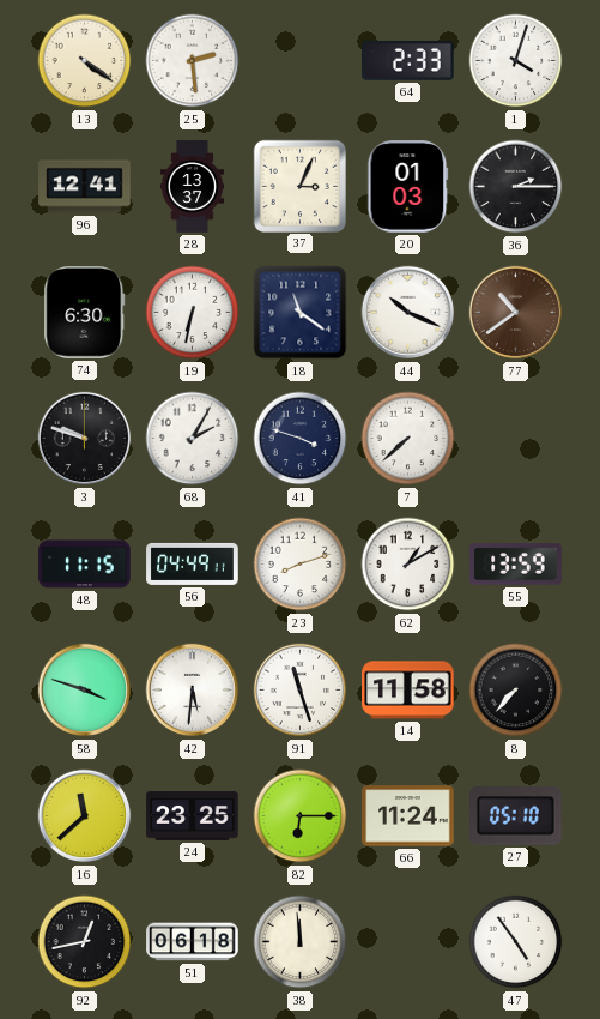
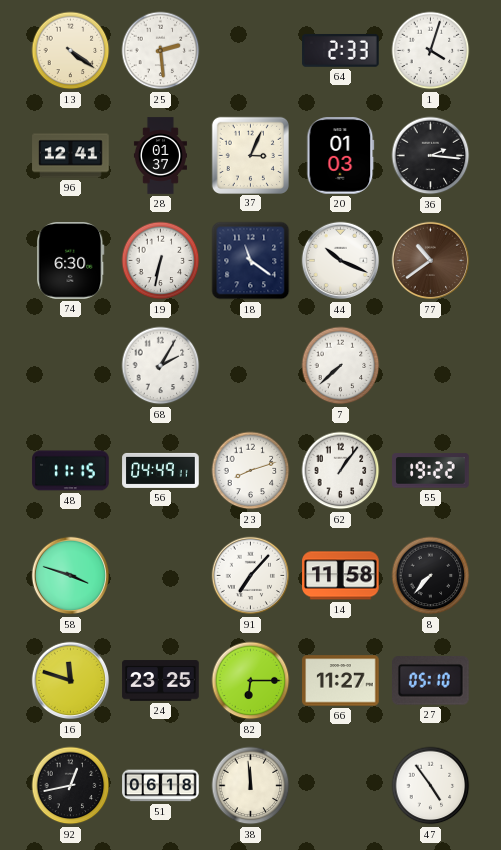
28: 13:37 -> 01:37 (160, 156)
36: 2:15 -> 2:16 (431, 156)
3: 9:48 -> none (85, 439)
41: 3:48 -> none (301, 439)
62: 1:10 -> 1:06 (341, 471)
55: 13:59 -> 19:22 (431, 471)
42: 5:31 -> none (193, 691)
91: 11:27 -> 7:07 (251, 576)
16: 11:38 -> 11:48 (71, 681)
66: 11:24 -> 11:27 (341, 681)
